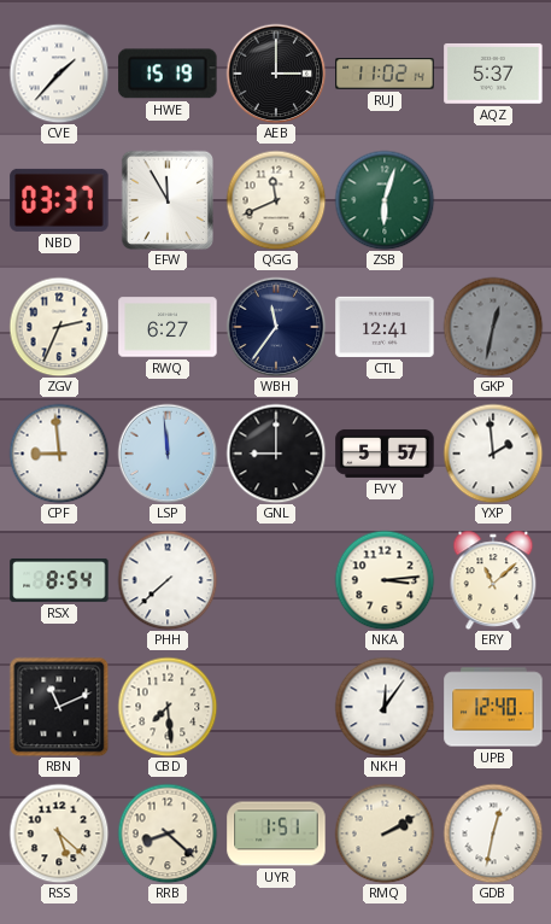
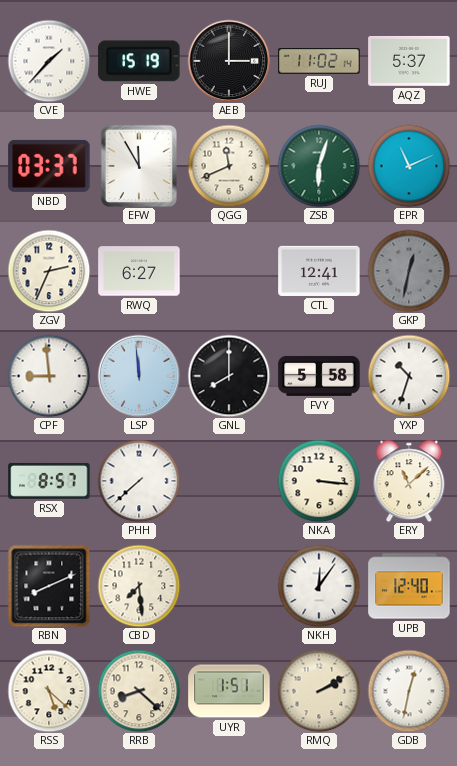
EPR: none -> 11:11 (409, 166)
WBH: 11:36 -> none (276, 327)
GNL: 9:00 -> 8:00 (229, 376)
FVY: 5:57 -> 5:58 (319, 376)
YXP: 1:59 -> 10:33 (409, 376)
RSX: 8:54 -> 8:57 (49, 481)
NKA: 3:14 -> 3:16 (319, 481)
RBN: 11:11 -> 8:11 (49, 586)
